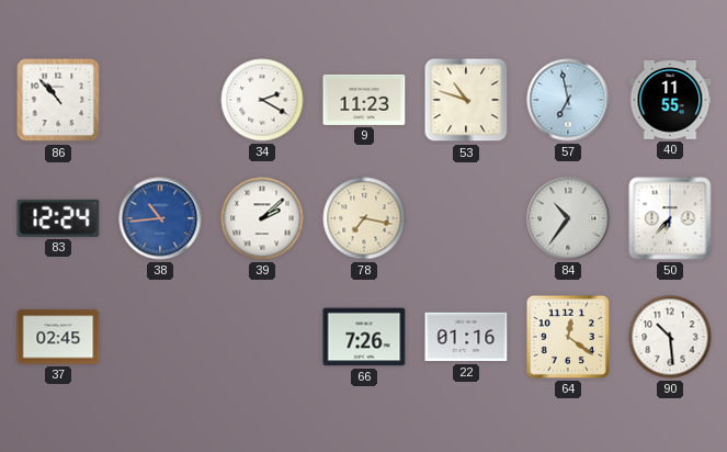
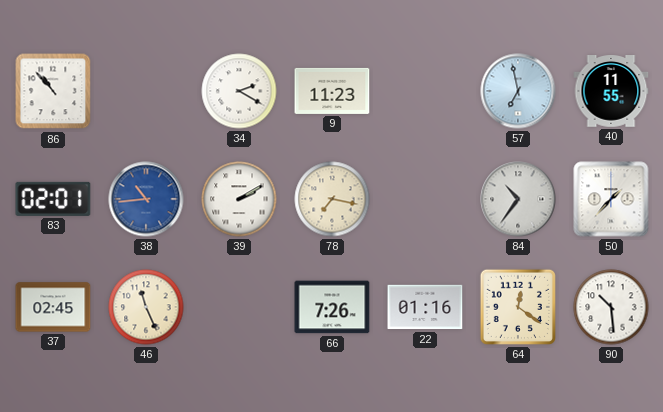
53: 10:48 -> none (466, 100)
83: 12:24 -> 02:01 (53, 199)
39: 2:08 -> 2:10 (239, 199)
50: 6:37 -> 1:37 (611, 199)
46: none -> 11:26 (146, 307)
